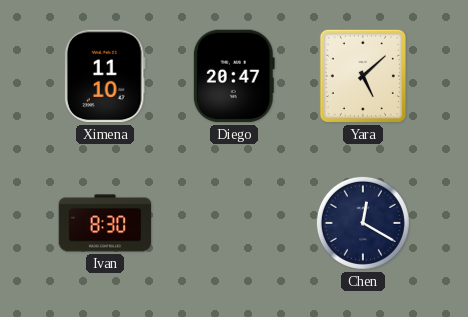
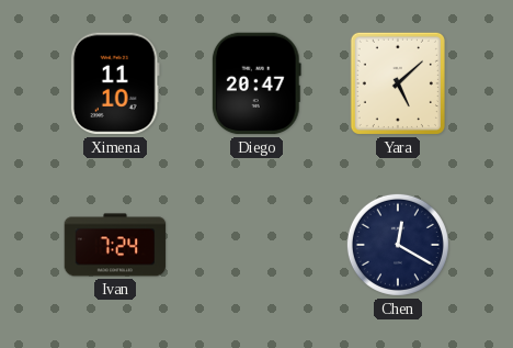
Ivan: 8:30 -> 7:24 (115, 245)
